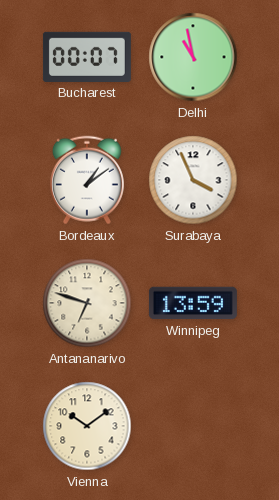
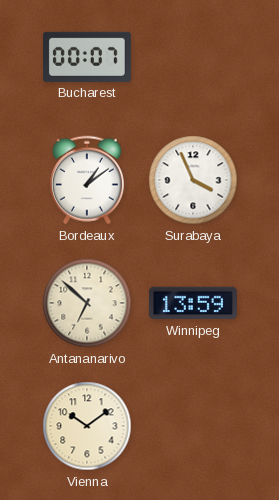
Delhi: 10:58 -> none (193, 57)
Antananarivo: 6:48 -> 6:52 (87, 303)
